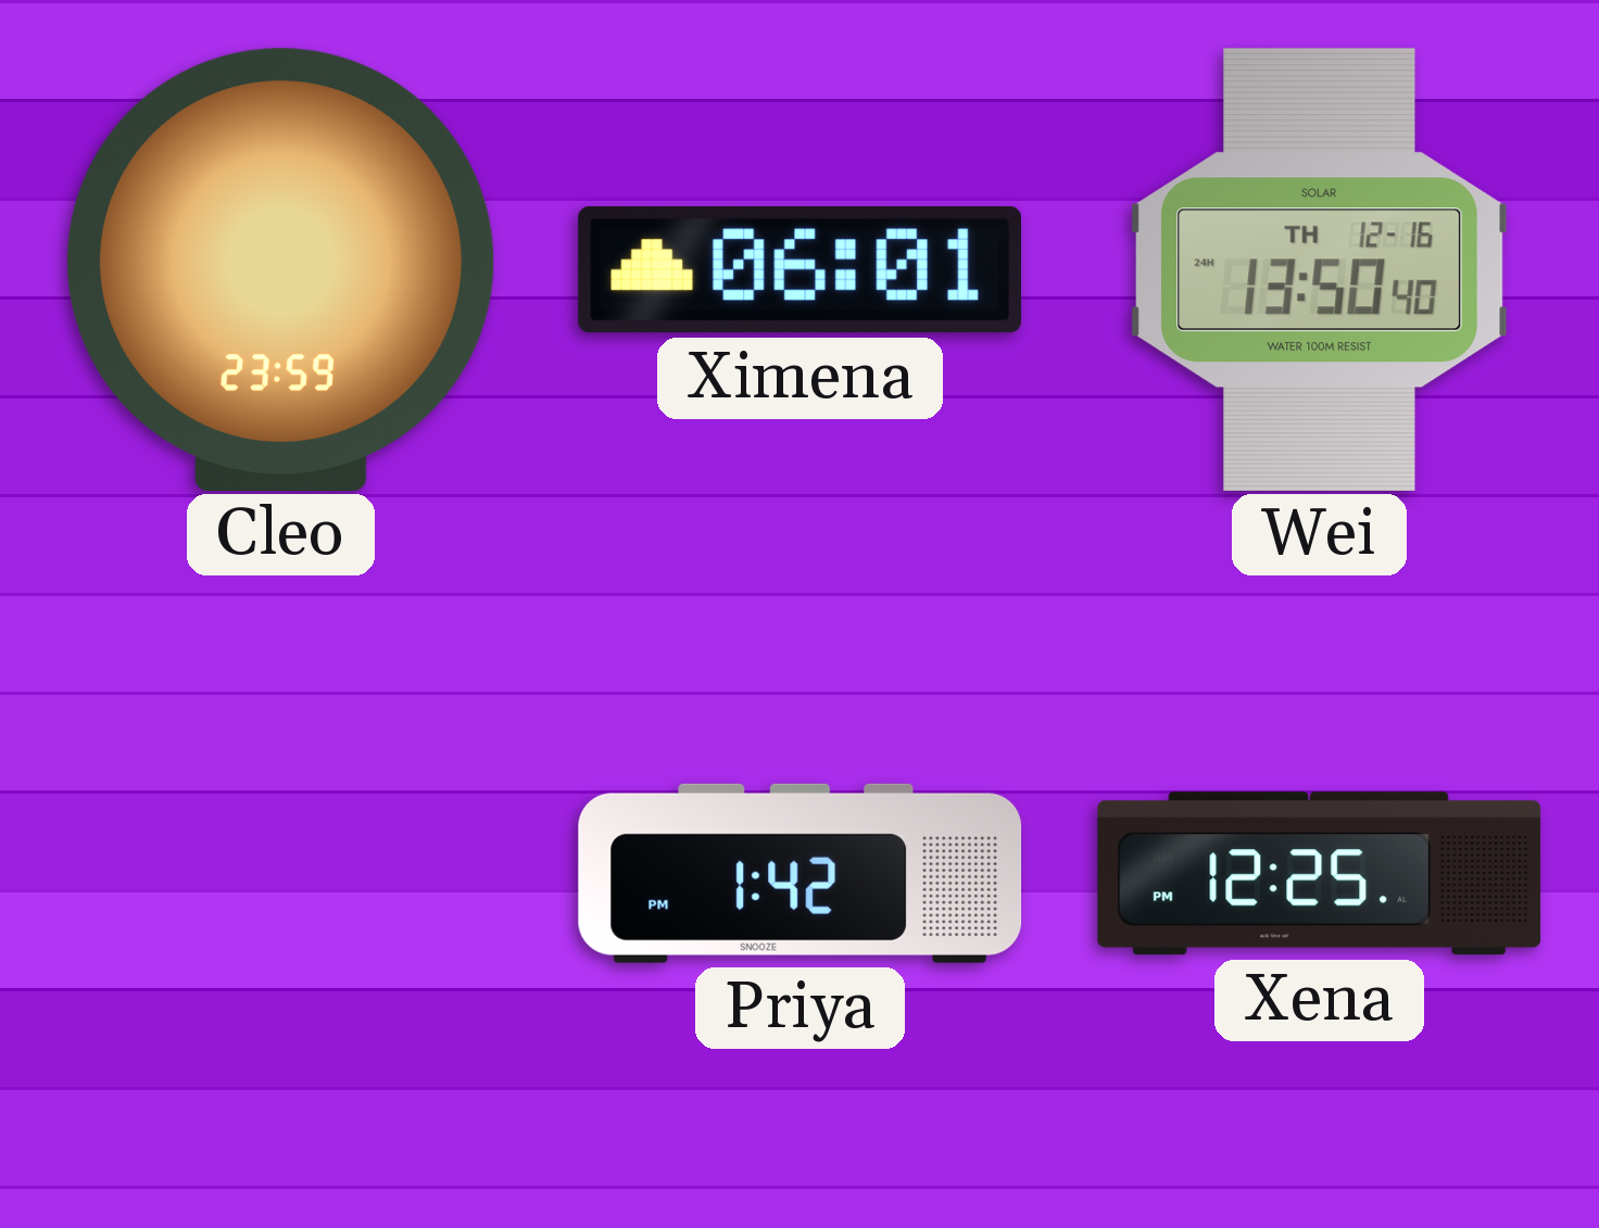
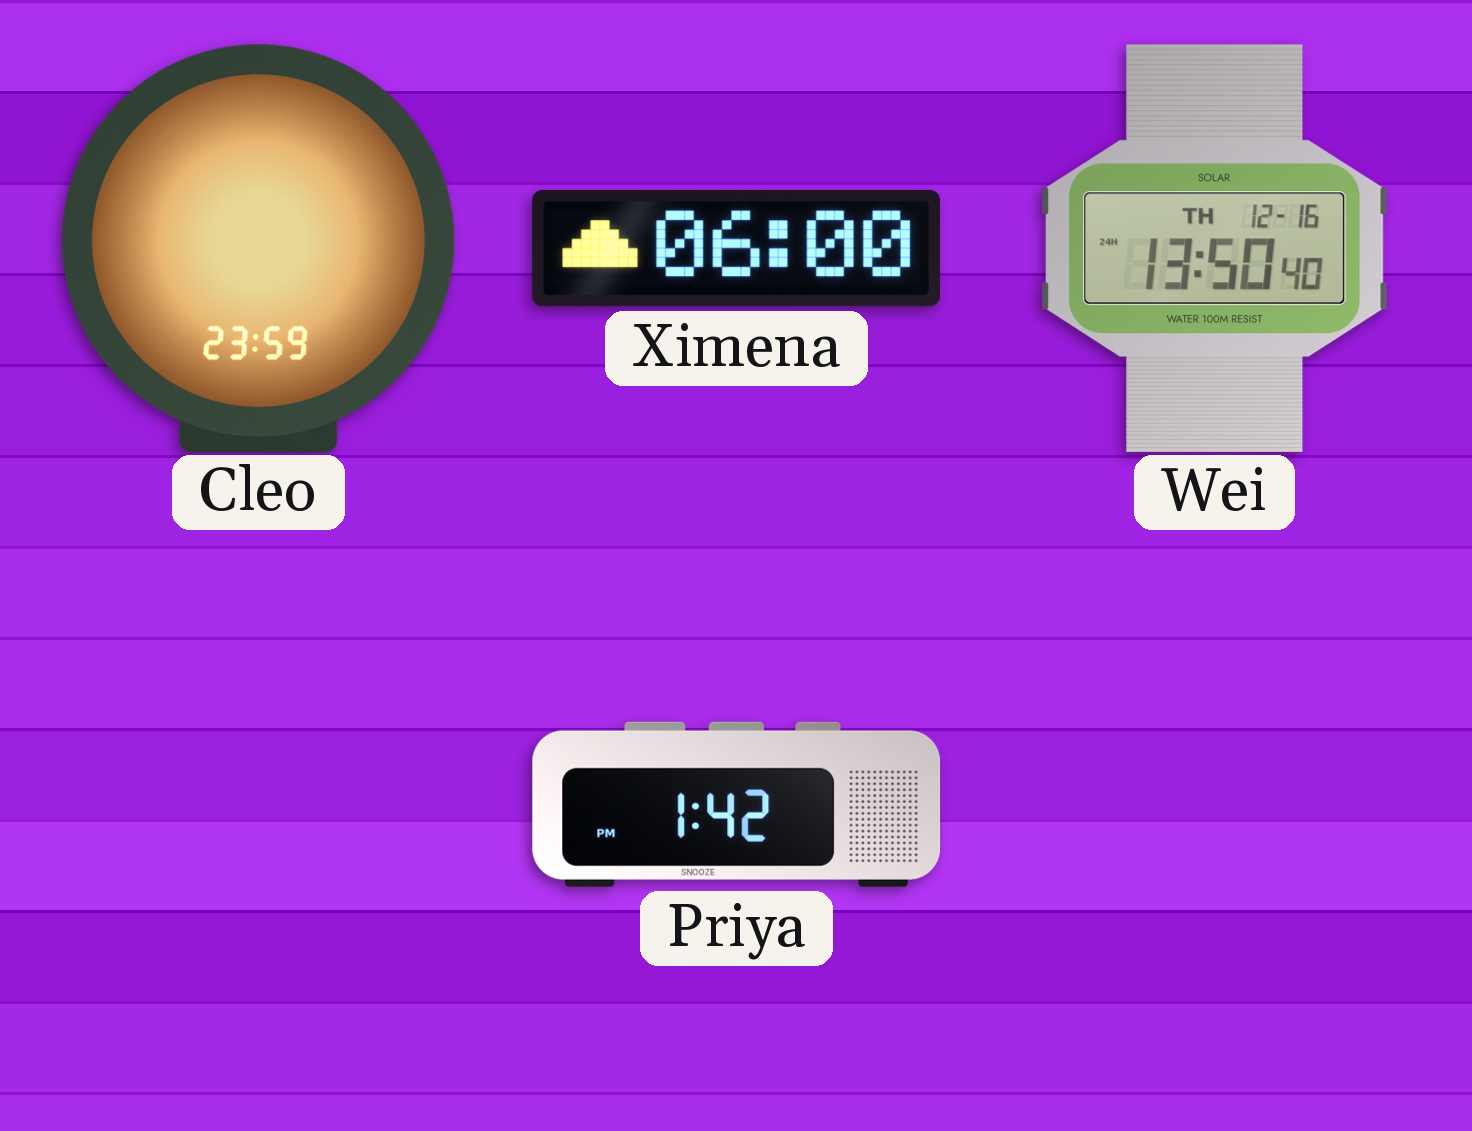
Ximena: 06:01 -> 06:00 (736, 249)
Xena: 12:25 -> none (1320, 874)
